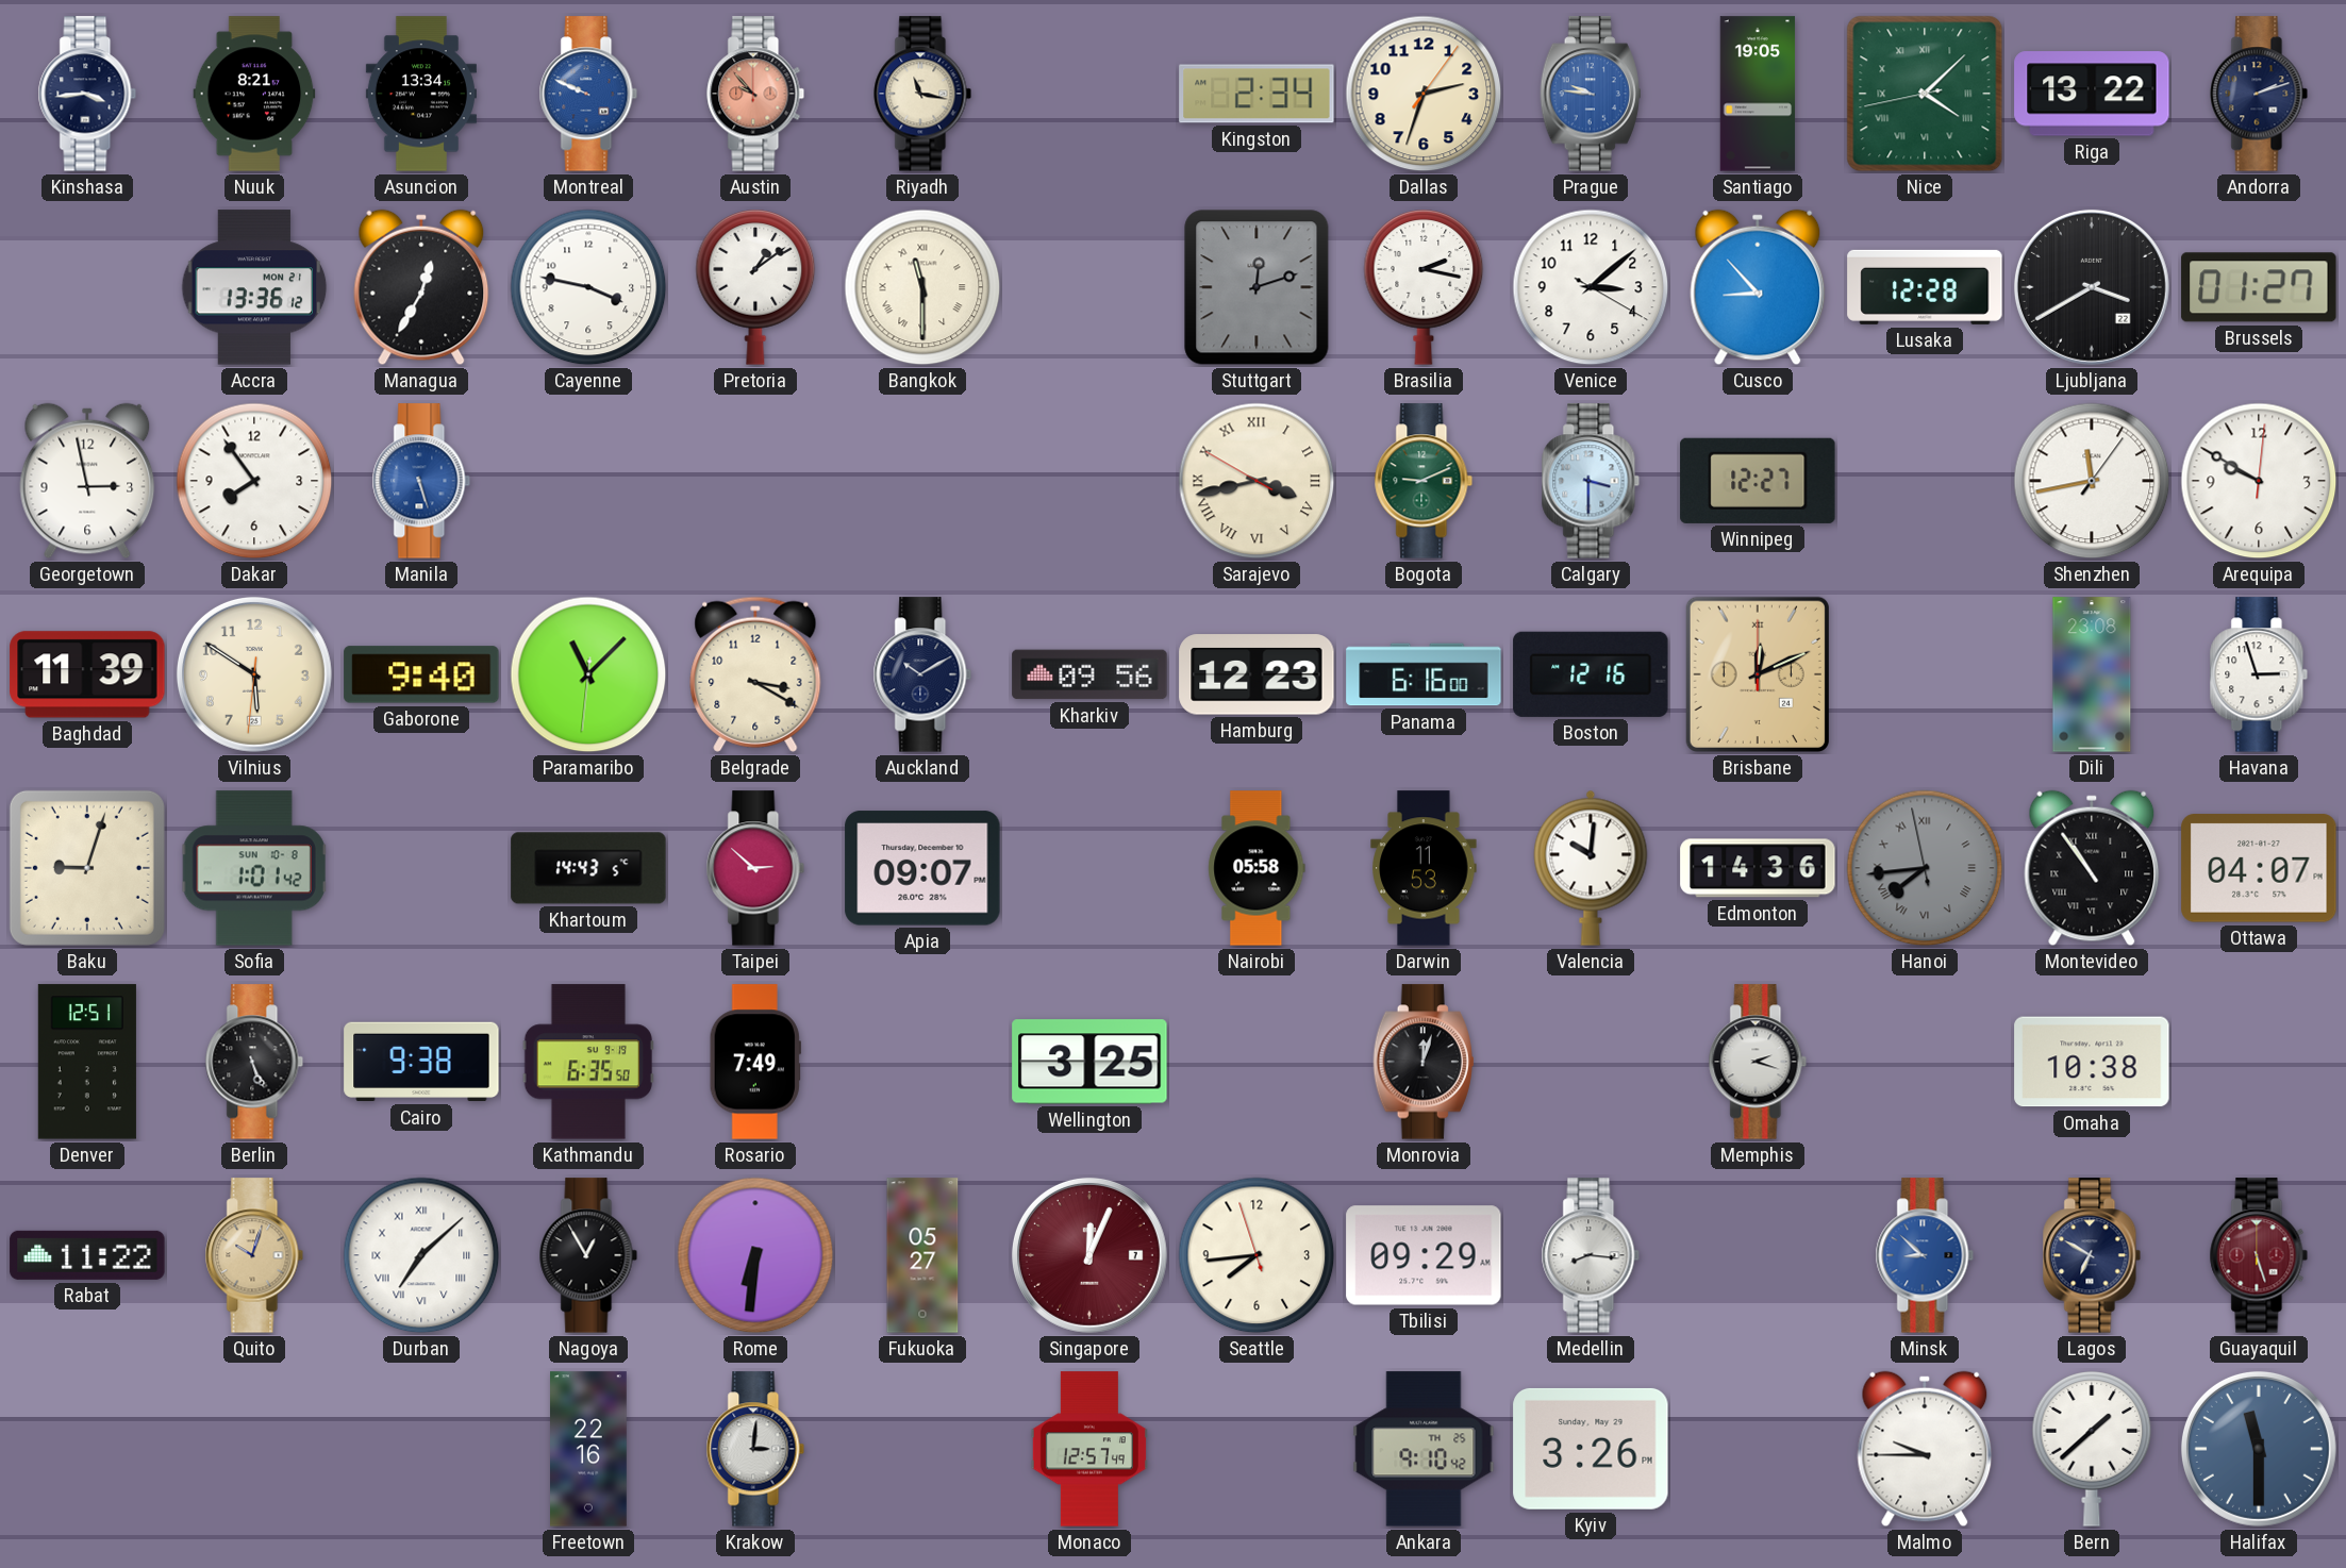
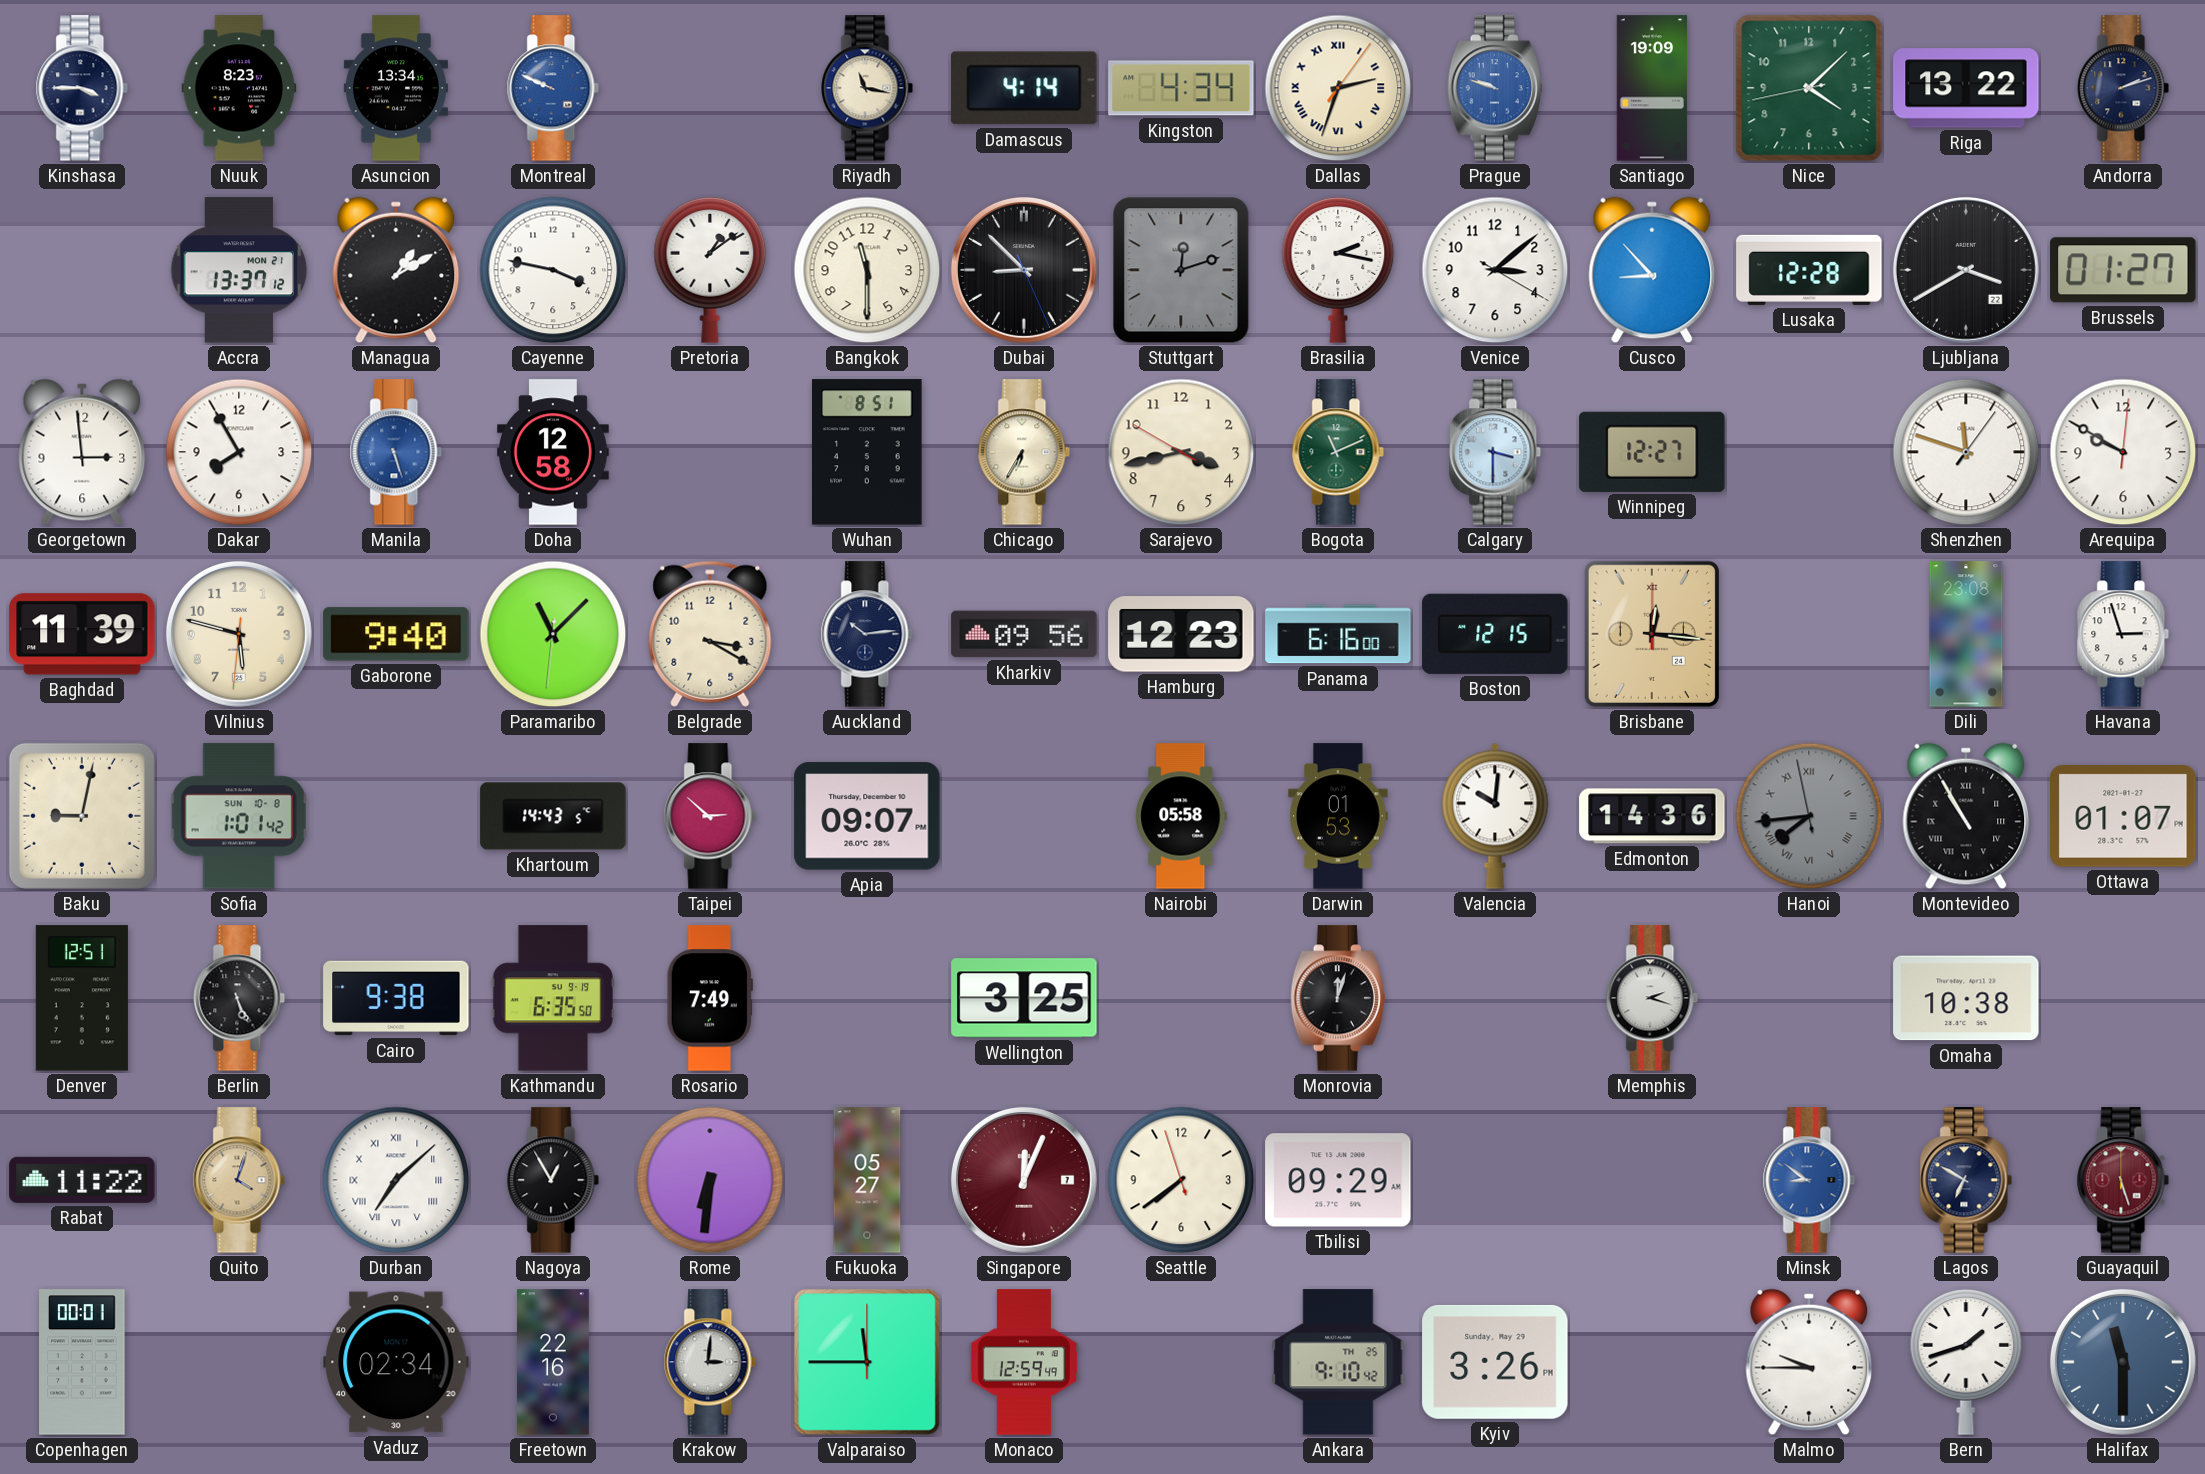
Kinshasa: 3:44 -> 3:45 (82, 88)
Nuuk: 8:21 -> 8:23 (239, 88)
Austin: 9:53 -> none (755, 94)
Damascus: none -> 4:14 (1024, 88)
Kingston: 2:34 -> 4:34 (1181, 88)
Dallas numerals: Arabic -> Roman (1338, 88)
Prague: 9:46 -> 9:48 (1495, 88)
Santiago: 19:05 -> 19:09 (1652, 88)
Nice numerals: Roman -> Arabic (1809, 88)
Accra: 13:36 -> 13:37 (239, 270)
Managua: 12:35 -> 1:10 (396, 270)
Bangkok numerals: Roman -> Arabic (867, 270)
Dubai: none -> 8:52 (1024, 270)
Georgetown: 2:58 -> 2:59 (82, 452)
Dakar: 7:54 -> 7:55 (239, 452)
Doha: none -> 12:58 (553, 452)
Wuhan: none -> 8:51 (867, 452)
Chicago: none -> 6:35 (1024, 452)
Sarajevo numerals: Roman -> Arabic (1181, 452)
Bogota: 9:11 -> 11:11 (1338, 452)
Shenzhen: 11:43 -> 11:48 (1966, 452)
Vilnius: 5:50 -> 5:47 (239, 634)
Auckland: 10:10 -> 10:14 (867, 634)
Boston: 12:16 -> 12:15 (1495, 634)
Brisbane: 12:11 -> 12:16 (1652, 634)
Baku: 9:03 -> 9:02 (82, 816)
Darwin: 11:53 -> 01:53 (1338, 816)
Montevideo: 10:54 -> 10:55 (1966, 816)
Ottawa: 04:07 -> 01:07 (2123, 816)
Quito: 10:03 -> 4:03 (239, 1180)
Seattle: 7:43 -> 7:38 (1181, 1180)
Medellin: 8:16 -> none (1591, 1255)
Minsk: 8:52 -> 8:51 (1809, 1180)
Copenhagen: none -> 00:01 (82, 1362)
Vaduz: none -> 02:34 (396, 1362)
Valparaiso: none -> 11:45 (867, 1362)
Monaco: 12:57 -> 12:59 (1024, 1362)
Bern: 1:38 -> 1:42 (1966, 1362)
